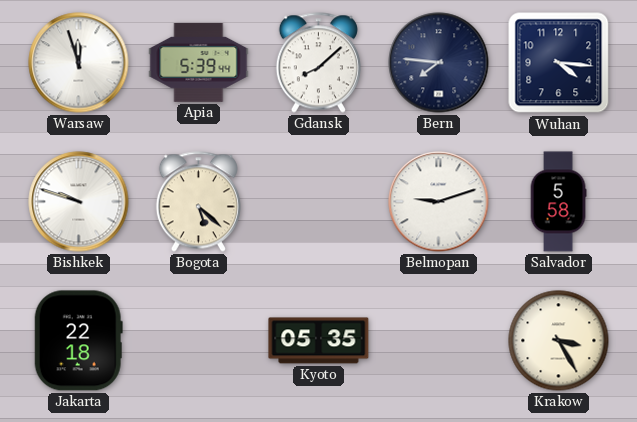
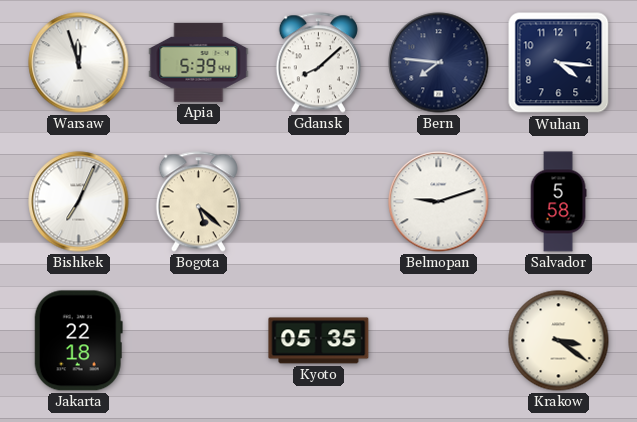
Bishkek: 9:48 -> 7:04 (79, 202)
Krakow: 3:25 -> 3:21 (559, 341)
